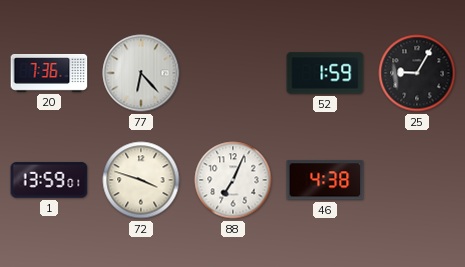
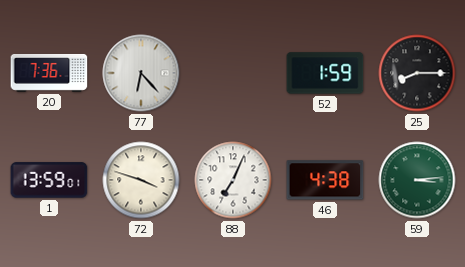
25: 9:05 -> 8:15 (417, 73)
59: none -> 3:14 (417, 180)
